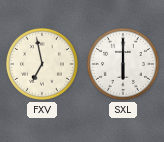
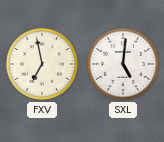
SXL: 6:00 -> 5:01 (123, 64)
